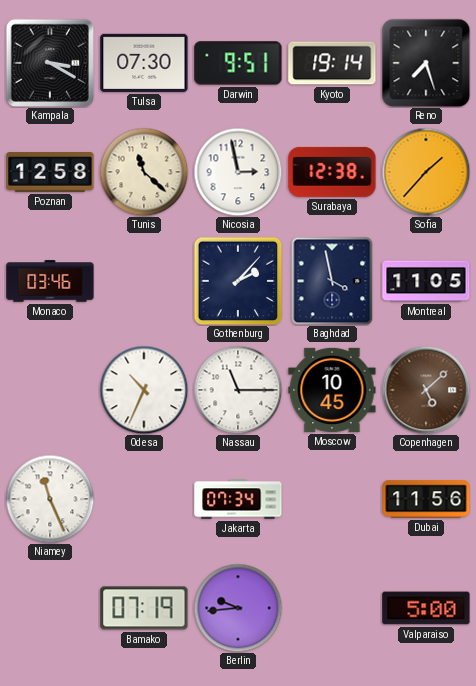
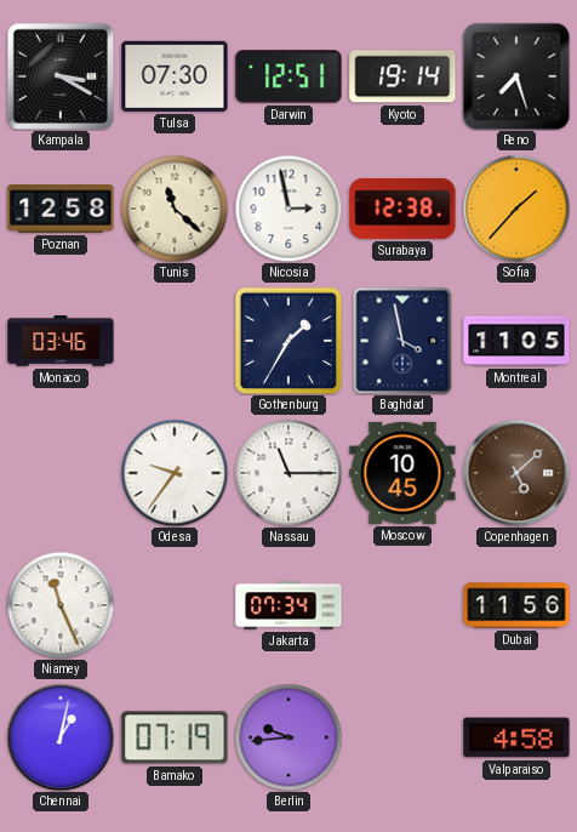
Darwin: 9:51 -> 12:51 (288, 76)
Gothenburg: 2:07 -> 1:35 (288, 341)
Odesa: 10:34 -> 9:36 (175, 473)
Chennai: none -> 1:02 (61, 737)
Valparaiso: 5:00 -> 4:58 (516, 737)
